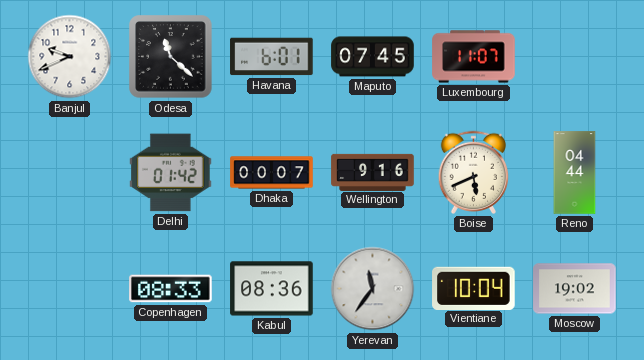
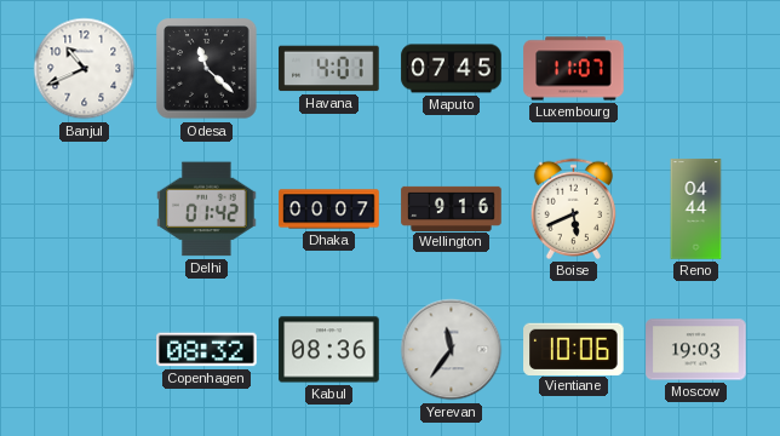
Banjul: 9:41 -> 10:41 (85, 69)
Havana: 6:01 -> 4:01 (329, 69)
Copenhagen: 08:33 -> 08:32 (207, 350)
Vientiane: 10:04 -> 10:06 (574, 349)
Moscow: 19:02 -> 19:03 (696, 350)
